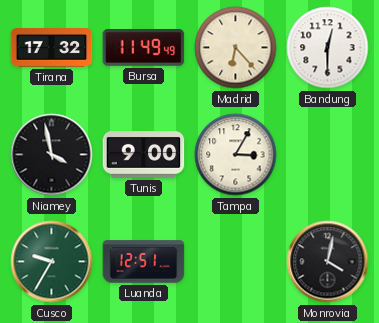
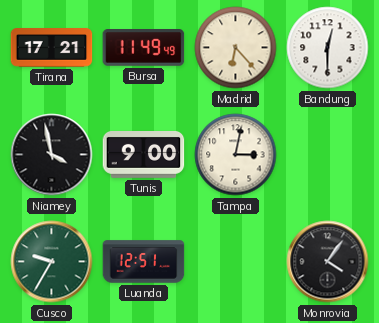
Tirana: 17:32 -> 17:21 (52, 48)
Tampa: 3:05 -> 3:02 (236, 155)
Monrovia: 4:02 -> 4:06 (328, 262)
